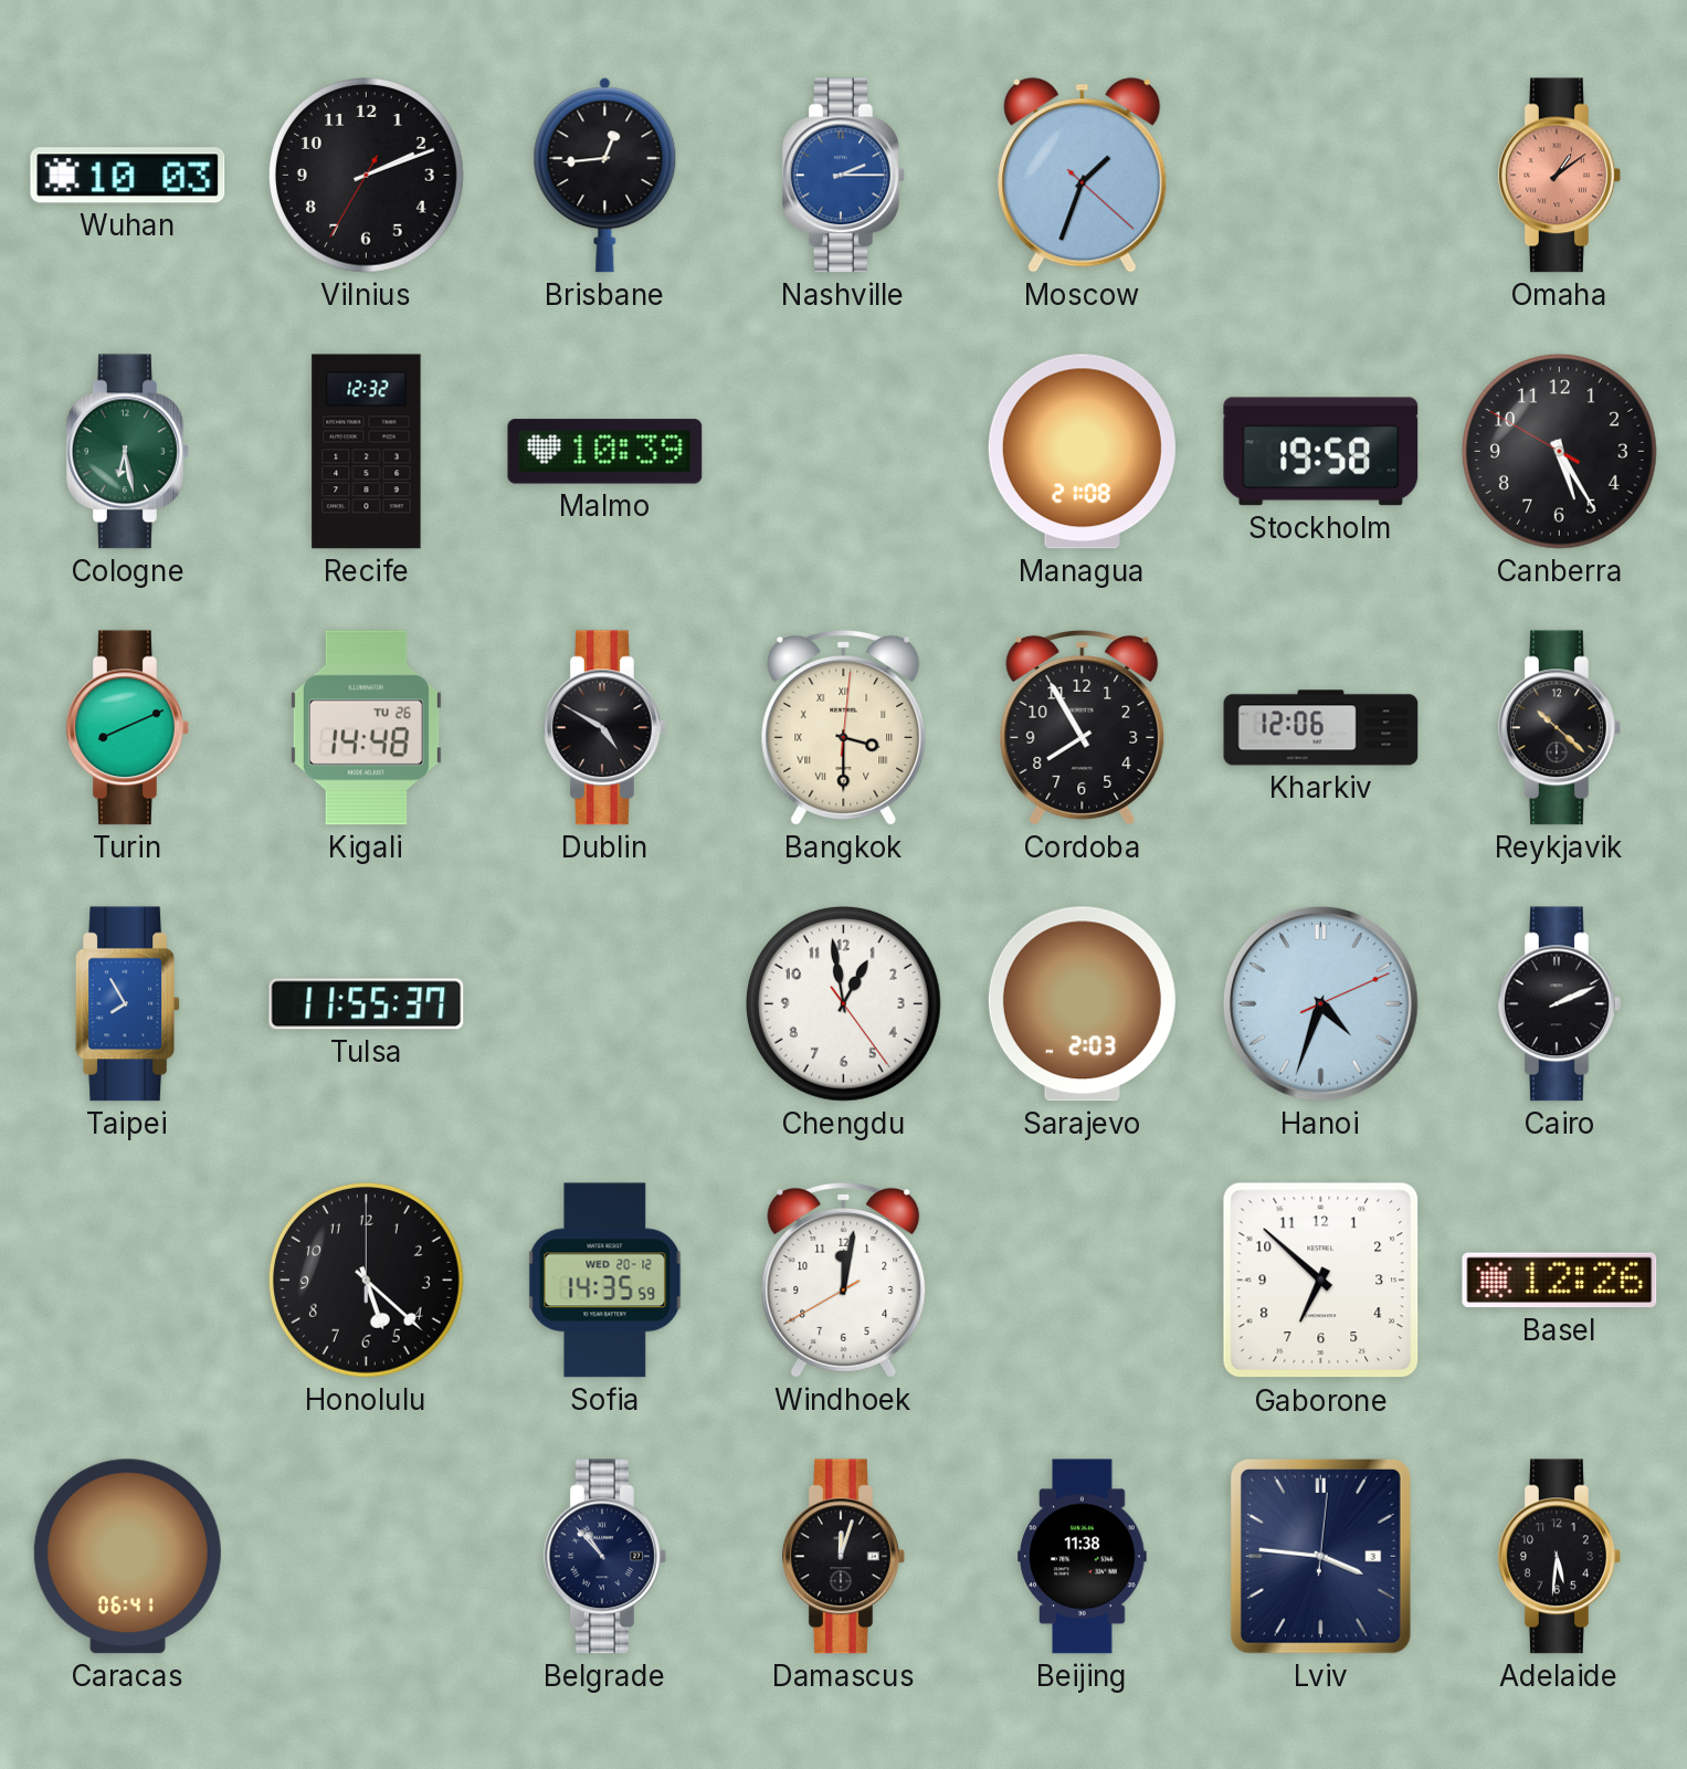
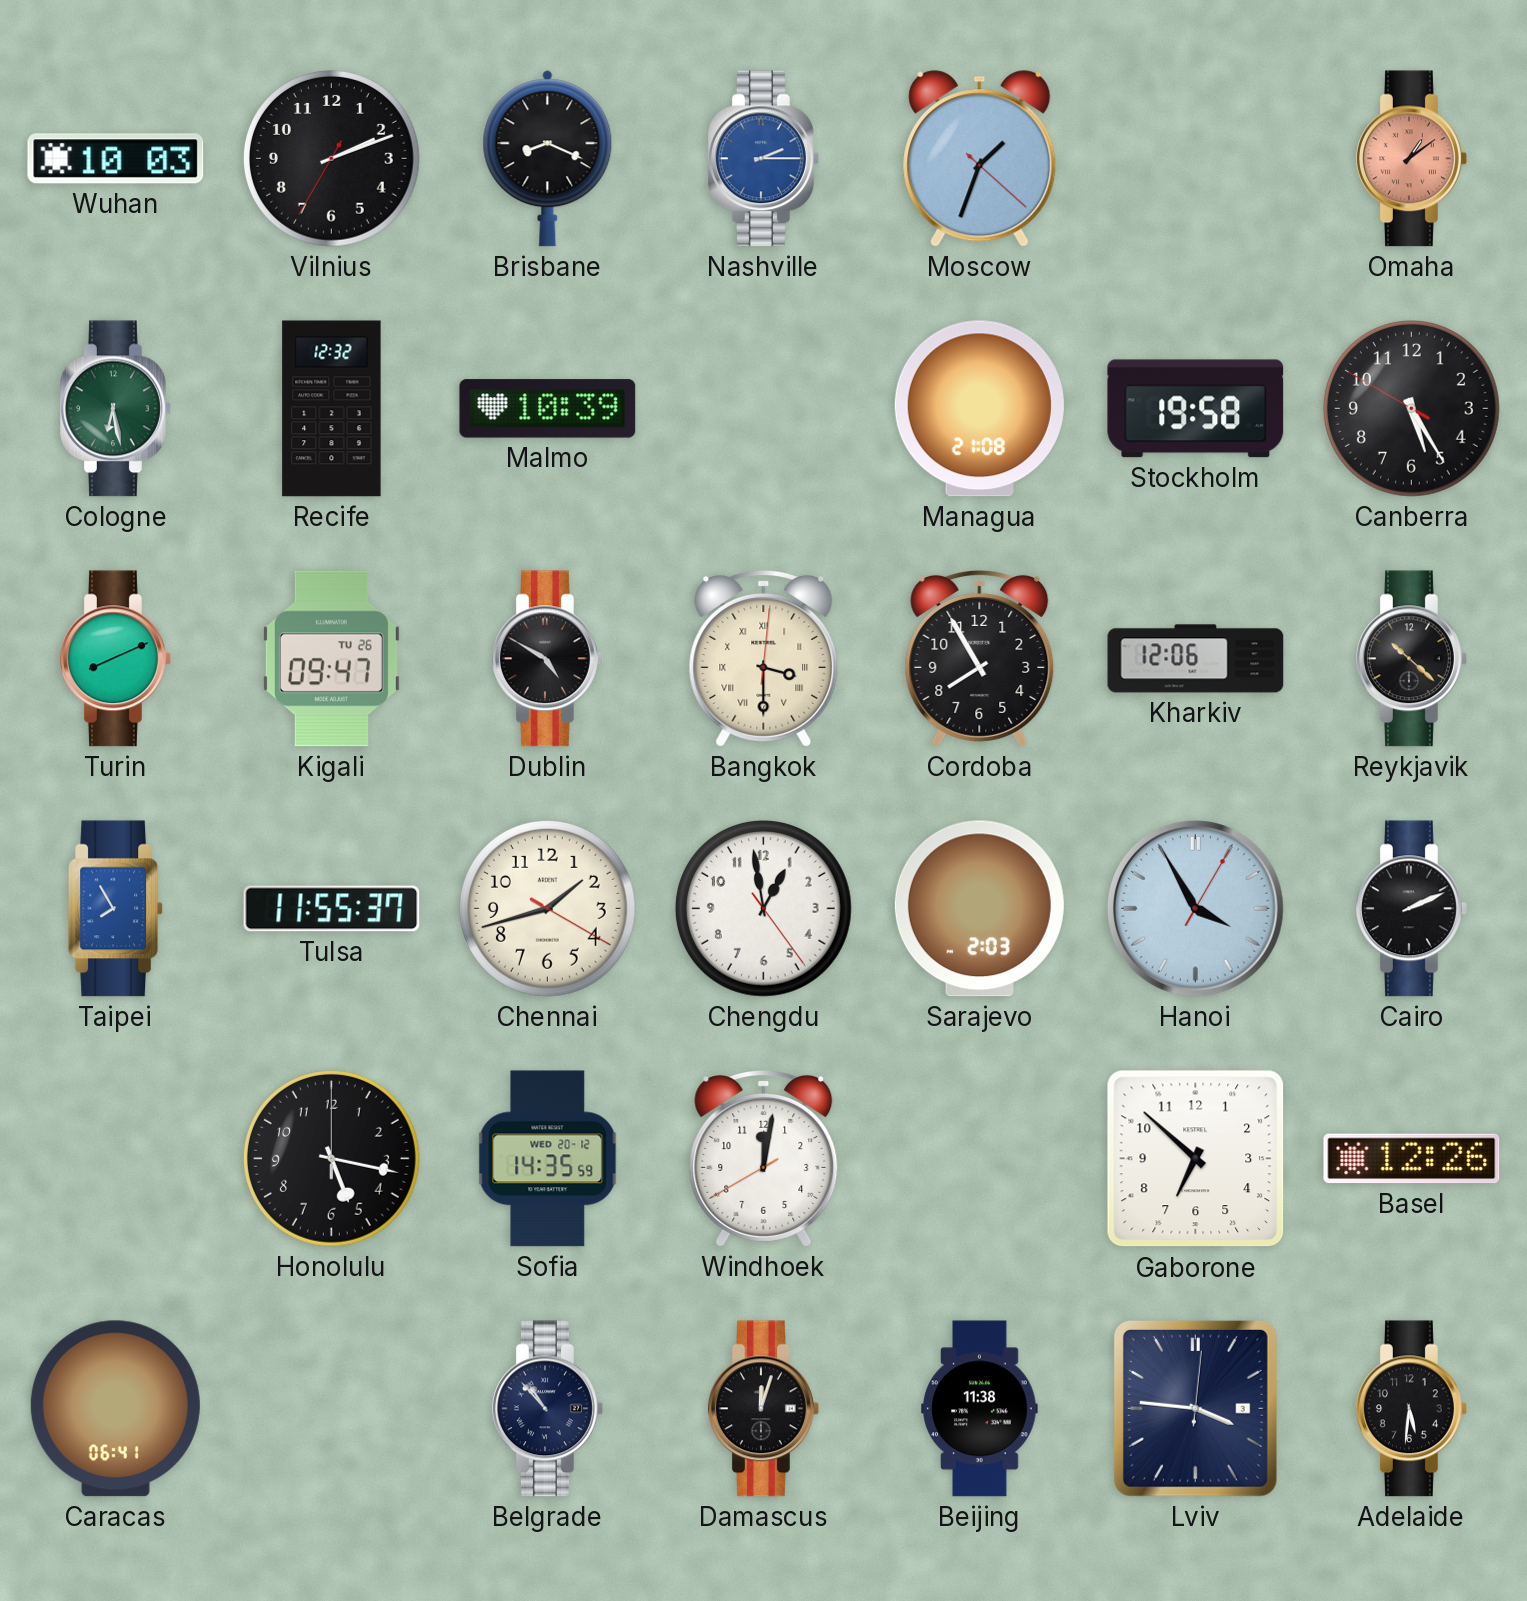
Brisbane: 12:44 -> 8:19 (548, 159)
Kigali: 14:48 -> 09:47 (331, 659)
Chennai: none -> 1:42 (547, 908)
Hanoi: 4:33 -> 3:55 (1196, 909)
Honolulu: 5:22 -> 5:17 (331, 1158)
